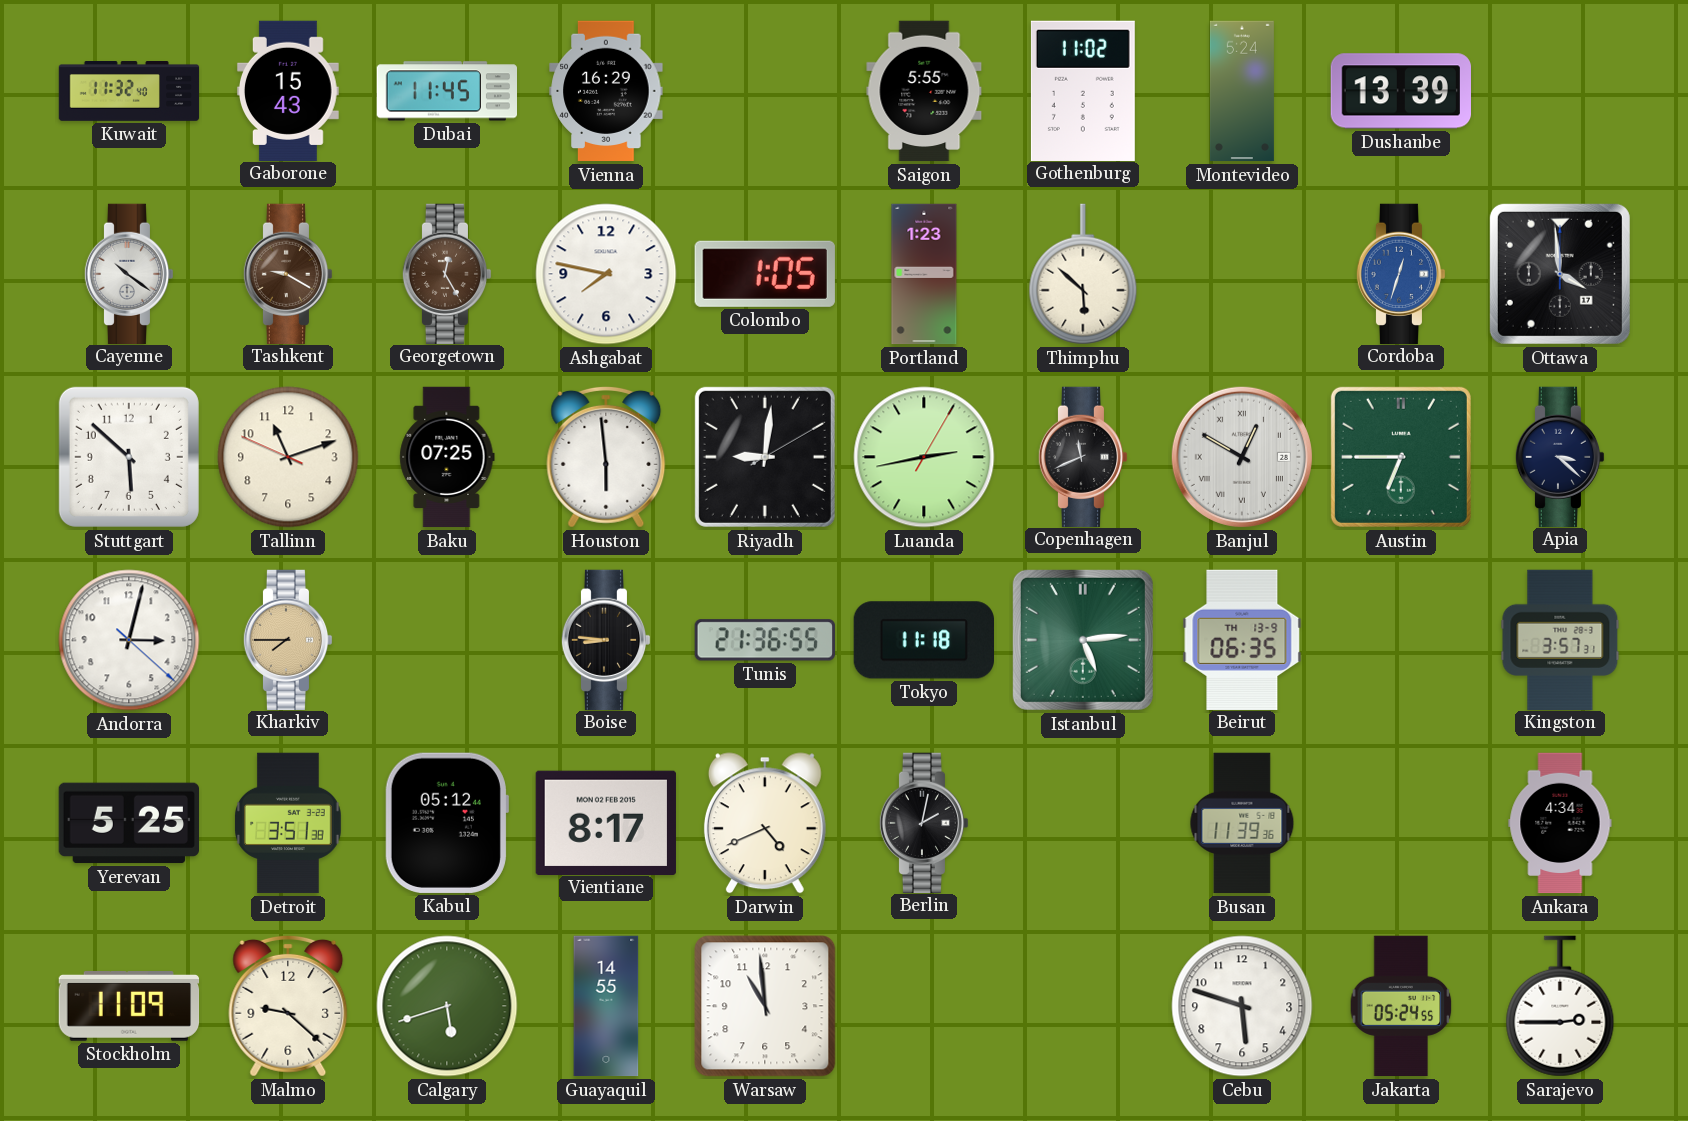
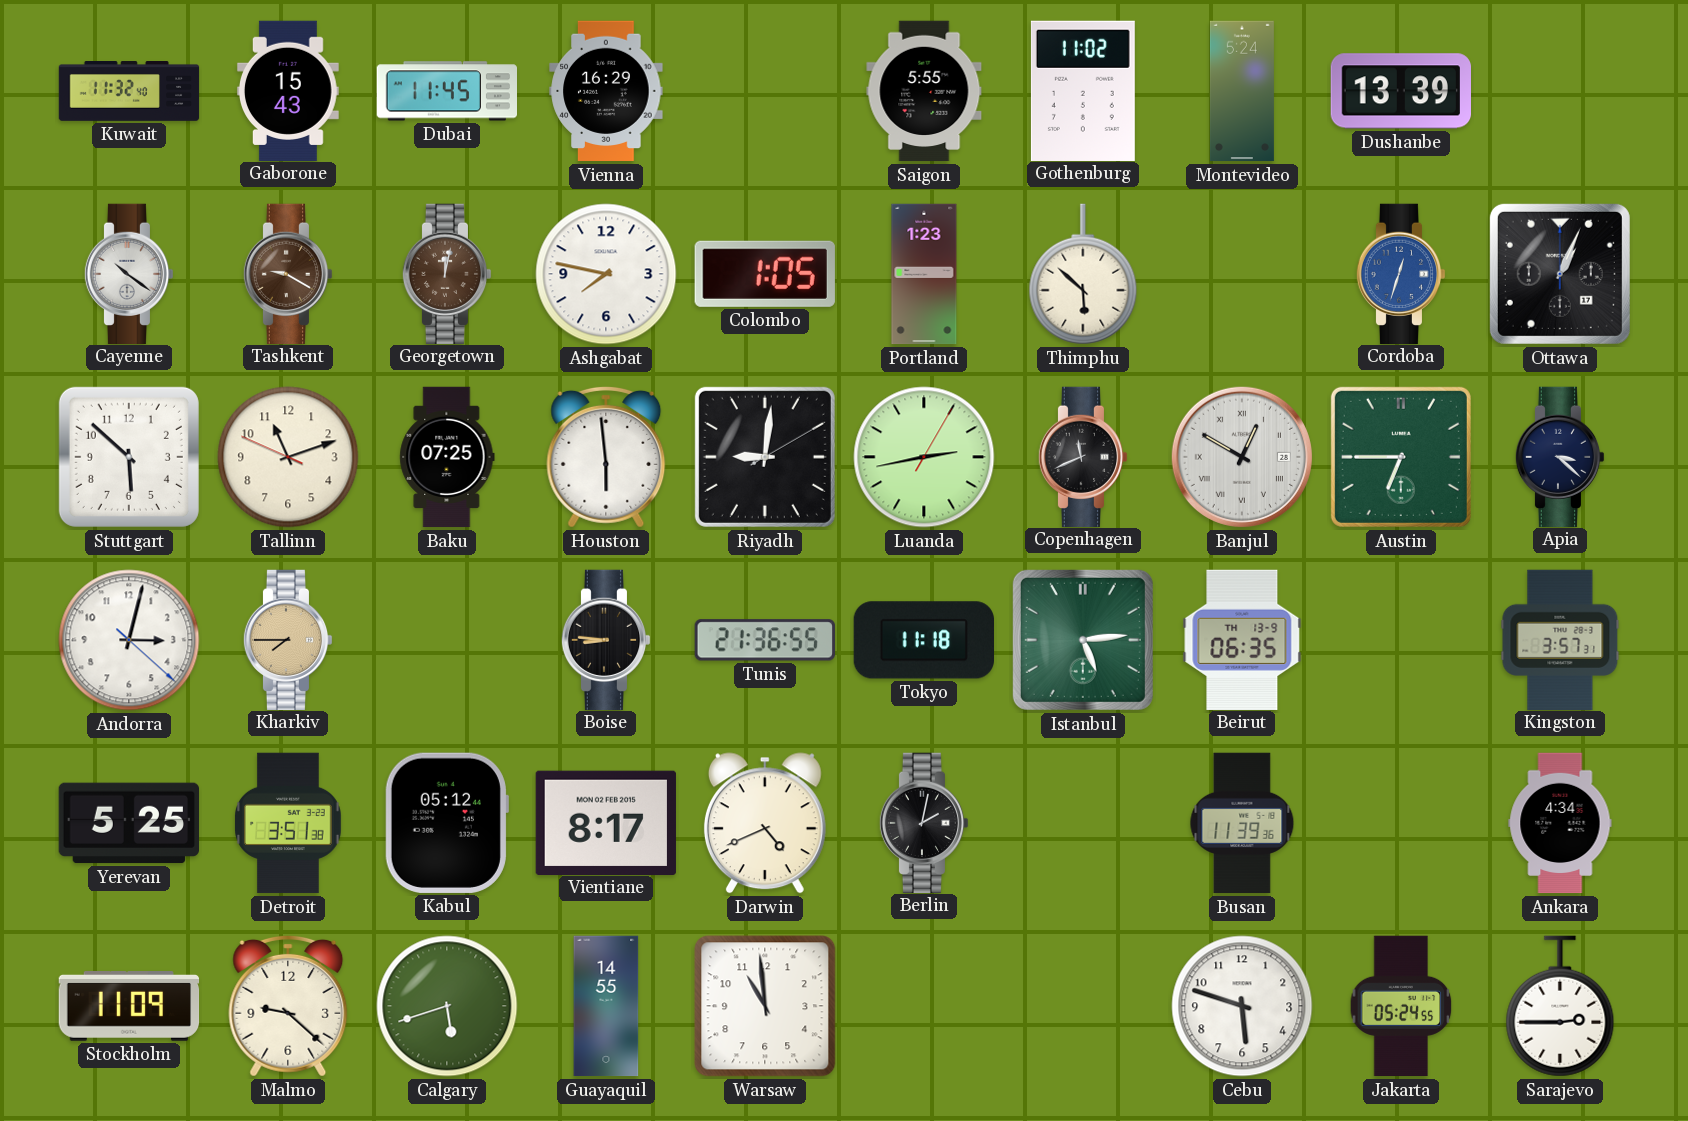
Georgetown: 12:25 -> 12:02 (447, 273)
Ottawa: 3:59 -> 1:04 (1560, 274)
